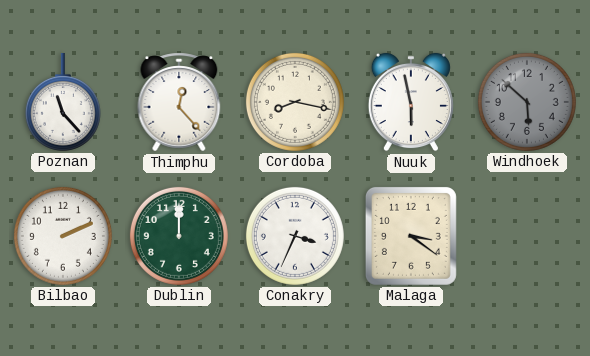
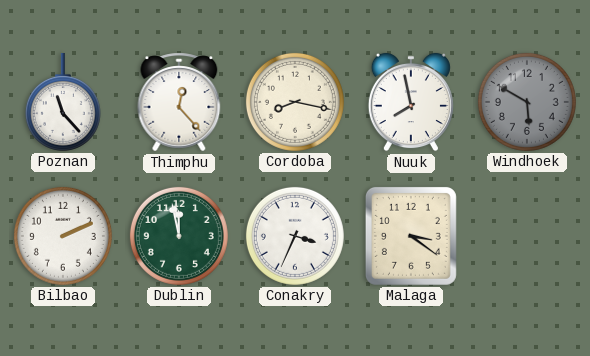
Nuuk: 5:58 -> 7:58 (411, 102)
Windhoek: 5:52 -> 5:50 (527, 102)
Dublin: 12:00 -> 11:58 (179, 236)
